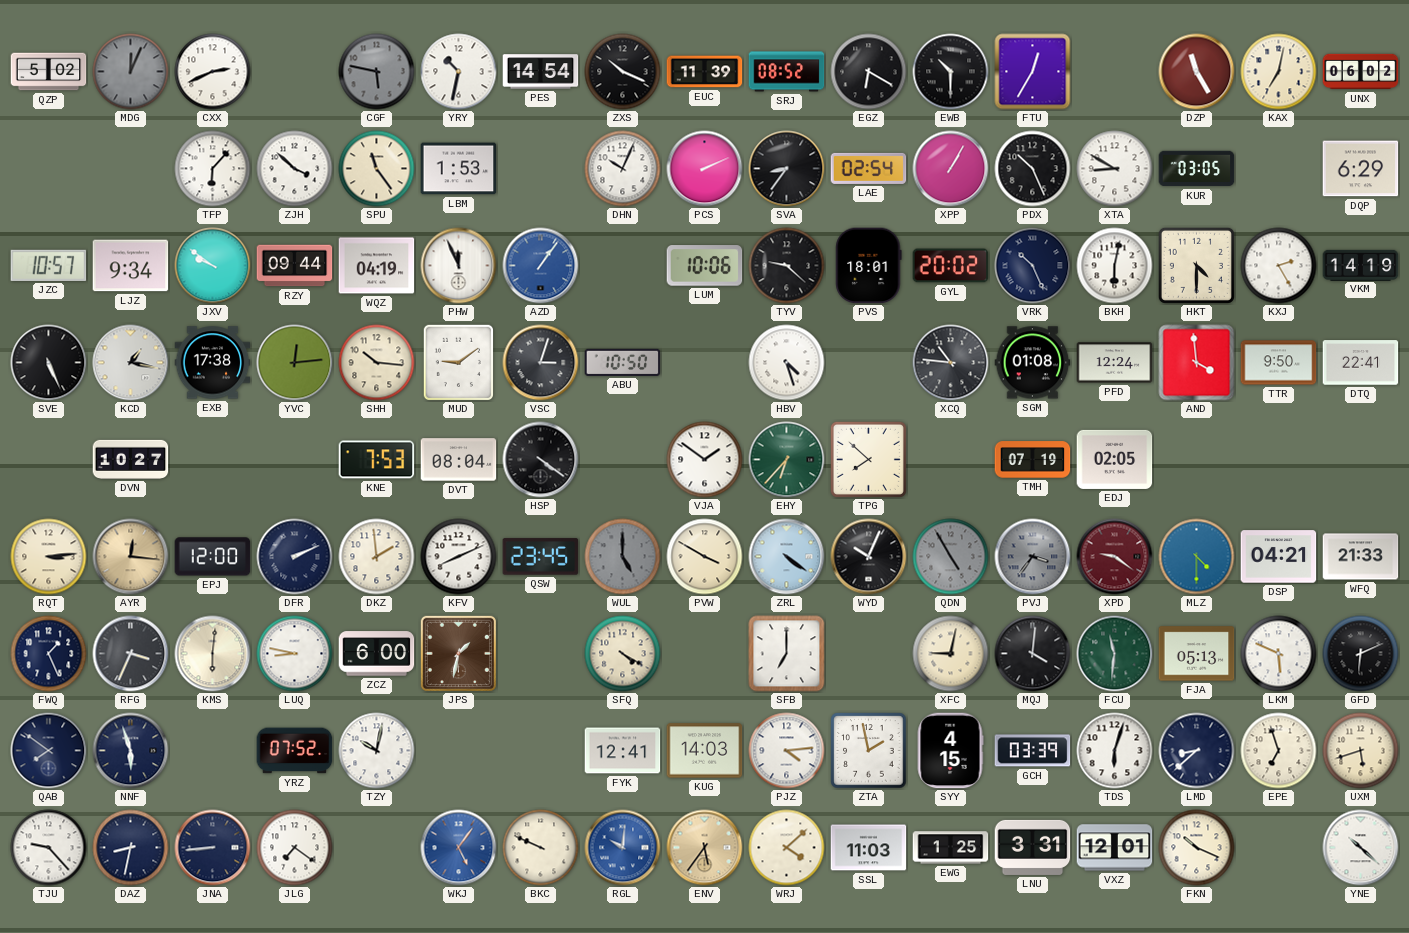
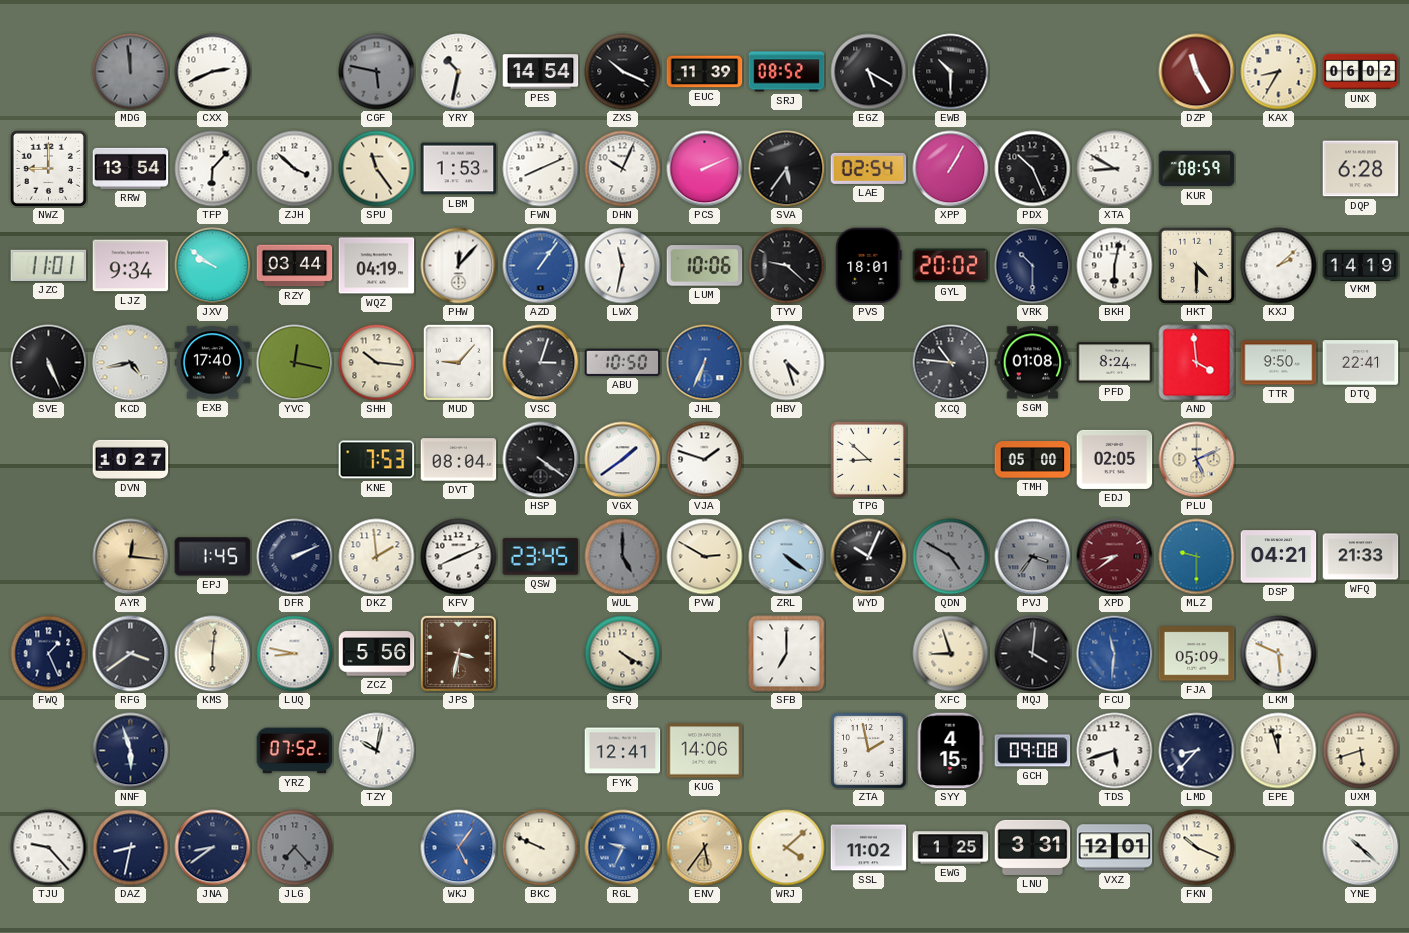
QZP: 5:02 -> none (49, 72)
MDG: 12:04 -> 11:59 (131, 72)
EGZ: 6:20 -> 5:20 (869, 72)
FTU: 12:35 -> none (1033, 72)
KAX: 7:02 -> 8:35 (1279, 72)
NWZ: none -> 9:00 (48, 168)
RRW: none -> 13:54 (131, 168)
FWN: none -> 8:11 (541, 169)
SVA: 8:36 -> 5:36 (787, 169)
KUR: 03:05 -> 08:59 (1197, 169)
DQP: 6:29 -> 6:28 (1361, 169)
JZC: 10:57 -> 11:01 (49, 265)
RZY: 09:44 -> 03:44 (295, 266)
PHW: 11:56 -> 12:07 (459, 266)
LWX: none -> 11:32 (623, 266)
VRK: 10:26 -> 10:30 (1033, 266)
KXJ: 2:25 -> 2:08 (1279, 266)
KCD: 1:17 -> 4:43 (131, 363)
EXB: 17:38 -> 17:40 (213, 363)
YVC: 12:14 -> 12:17 (295, 363)
MUD: 9:09 -> 9:07 (458, 362)
JHL: none -> 6:34 (705, 363)
PFD: 12:24 -> 8:24 (1115, 363)
VGX: none -> 1:39 (623, 460)
VJA: 1:51 -> 1:48 (705, 460)
EHY: 6:37 -> none (787, 460)
TPG: 7:52 -> 8:52 (868, 459)
TMH: 07:19 -> 05:00 (1033, 460)
PLU: none -> 5:11 (1197, 460)
RQT: 3:14 -> none (49, 557)
EPJ: 12:00 -> 1:45 (213, 557)
PVW: 3:50 -> 2:50 (705, 557)
QDN: 4:55 -> 4:50 (951, 557)
XPD: 9:21 -> 8:39 (1115, 557)
MLZ: 4:30 -> 9:30 (1197, 557)
RFG: 3:34 -> 3:39 (131, 654)
ZCZ: 6:00 -> 5:56 (377, 654)
JPS: 1:32 -> 3:32 (458, 653)
XFC: 9:02 -> 8:57 (951, 654)
FCU dial: green -> blue (1115, 654)
FJA: 05:13 -> 05:09 (1197, 654)
GFD: 6:11 -> none (1361, 654)
QAB: 7:51 -> none (49, 751)
KUG: 14:03 -> 14:06 (705, 751)
PJZ: 4:14 -> none (787, 751)
GCH: 03:39 -> 09:08 (1033, 751)
TDS: 6:03 -> 5:42 (1115, 751)
LMD: 8:38 -> 8:37 (1197, 751)
EPE: 6:57 -> 11:57 (1279, 751)
JNA: 8:44 -> 8:39 (213, 848)
JLG: 7:21 -> 7:23 (295, 848)
JLG dial: white -> grey (295, 848)
RGL: 10:01 -> 9:34 (623, 848)
SSL: 11:03 -> 11:02 (869, 848)
